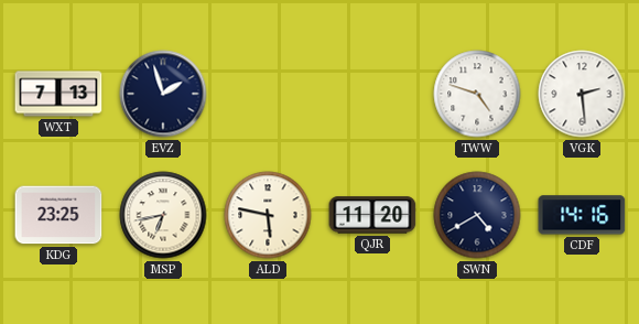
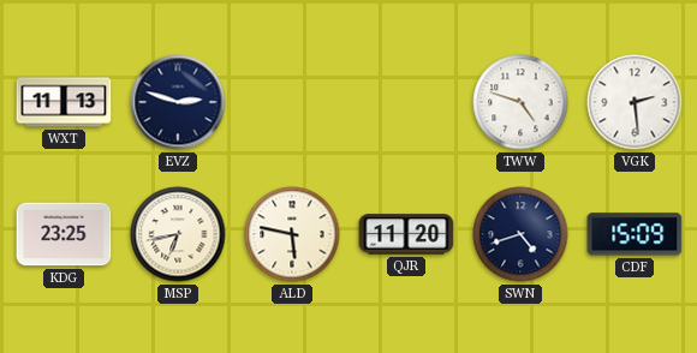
WXT: 7:13 -> 11:13 (64, 102)
EVZ: 1:57 -> 2:48 (178, 102)
SWN: 4:40 -> 4:42 (520, 234)
CDF: 14:16 -> 15:09 (635, 234)
